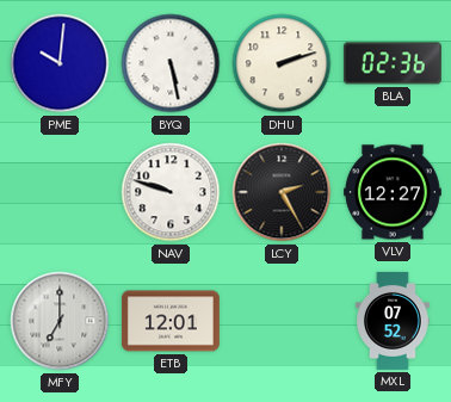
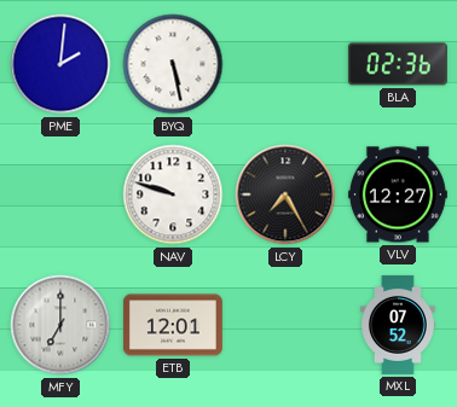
PME: 10:01 -> 2:01 (60, 64)
DHU: 2:12 -> none (282, 63)
LCY: 2:25 -> 7:25 (285, 194)
